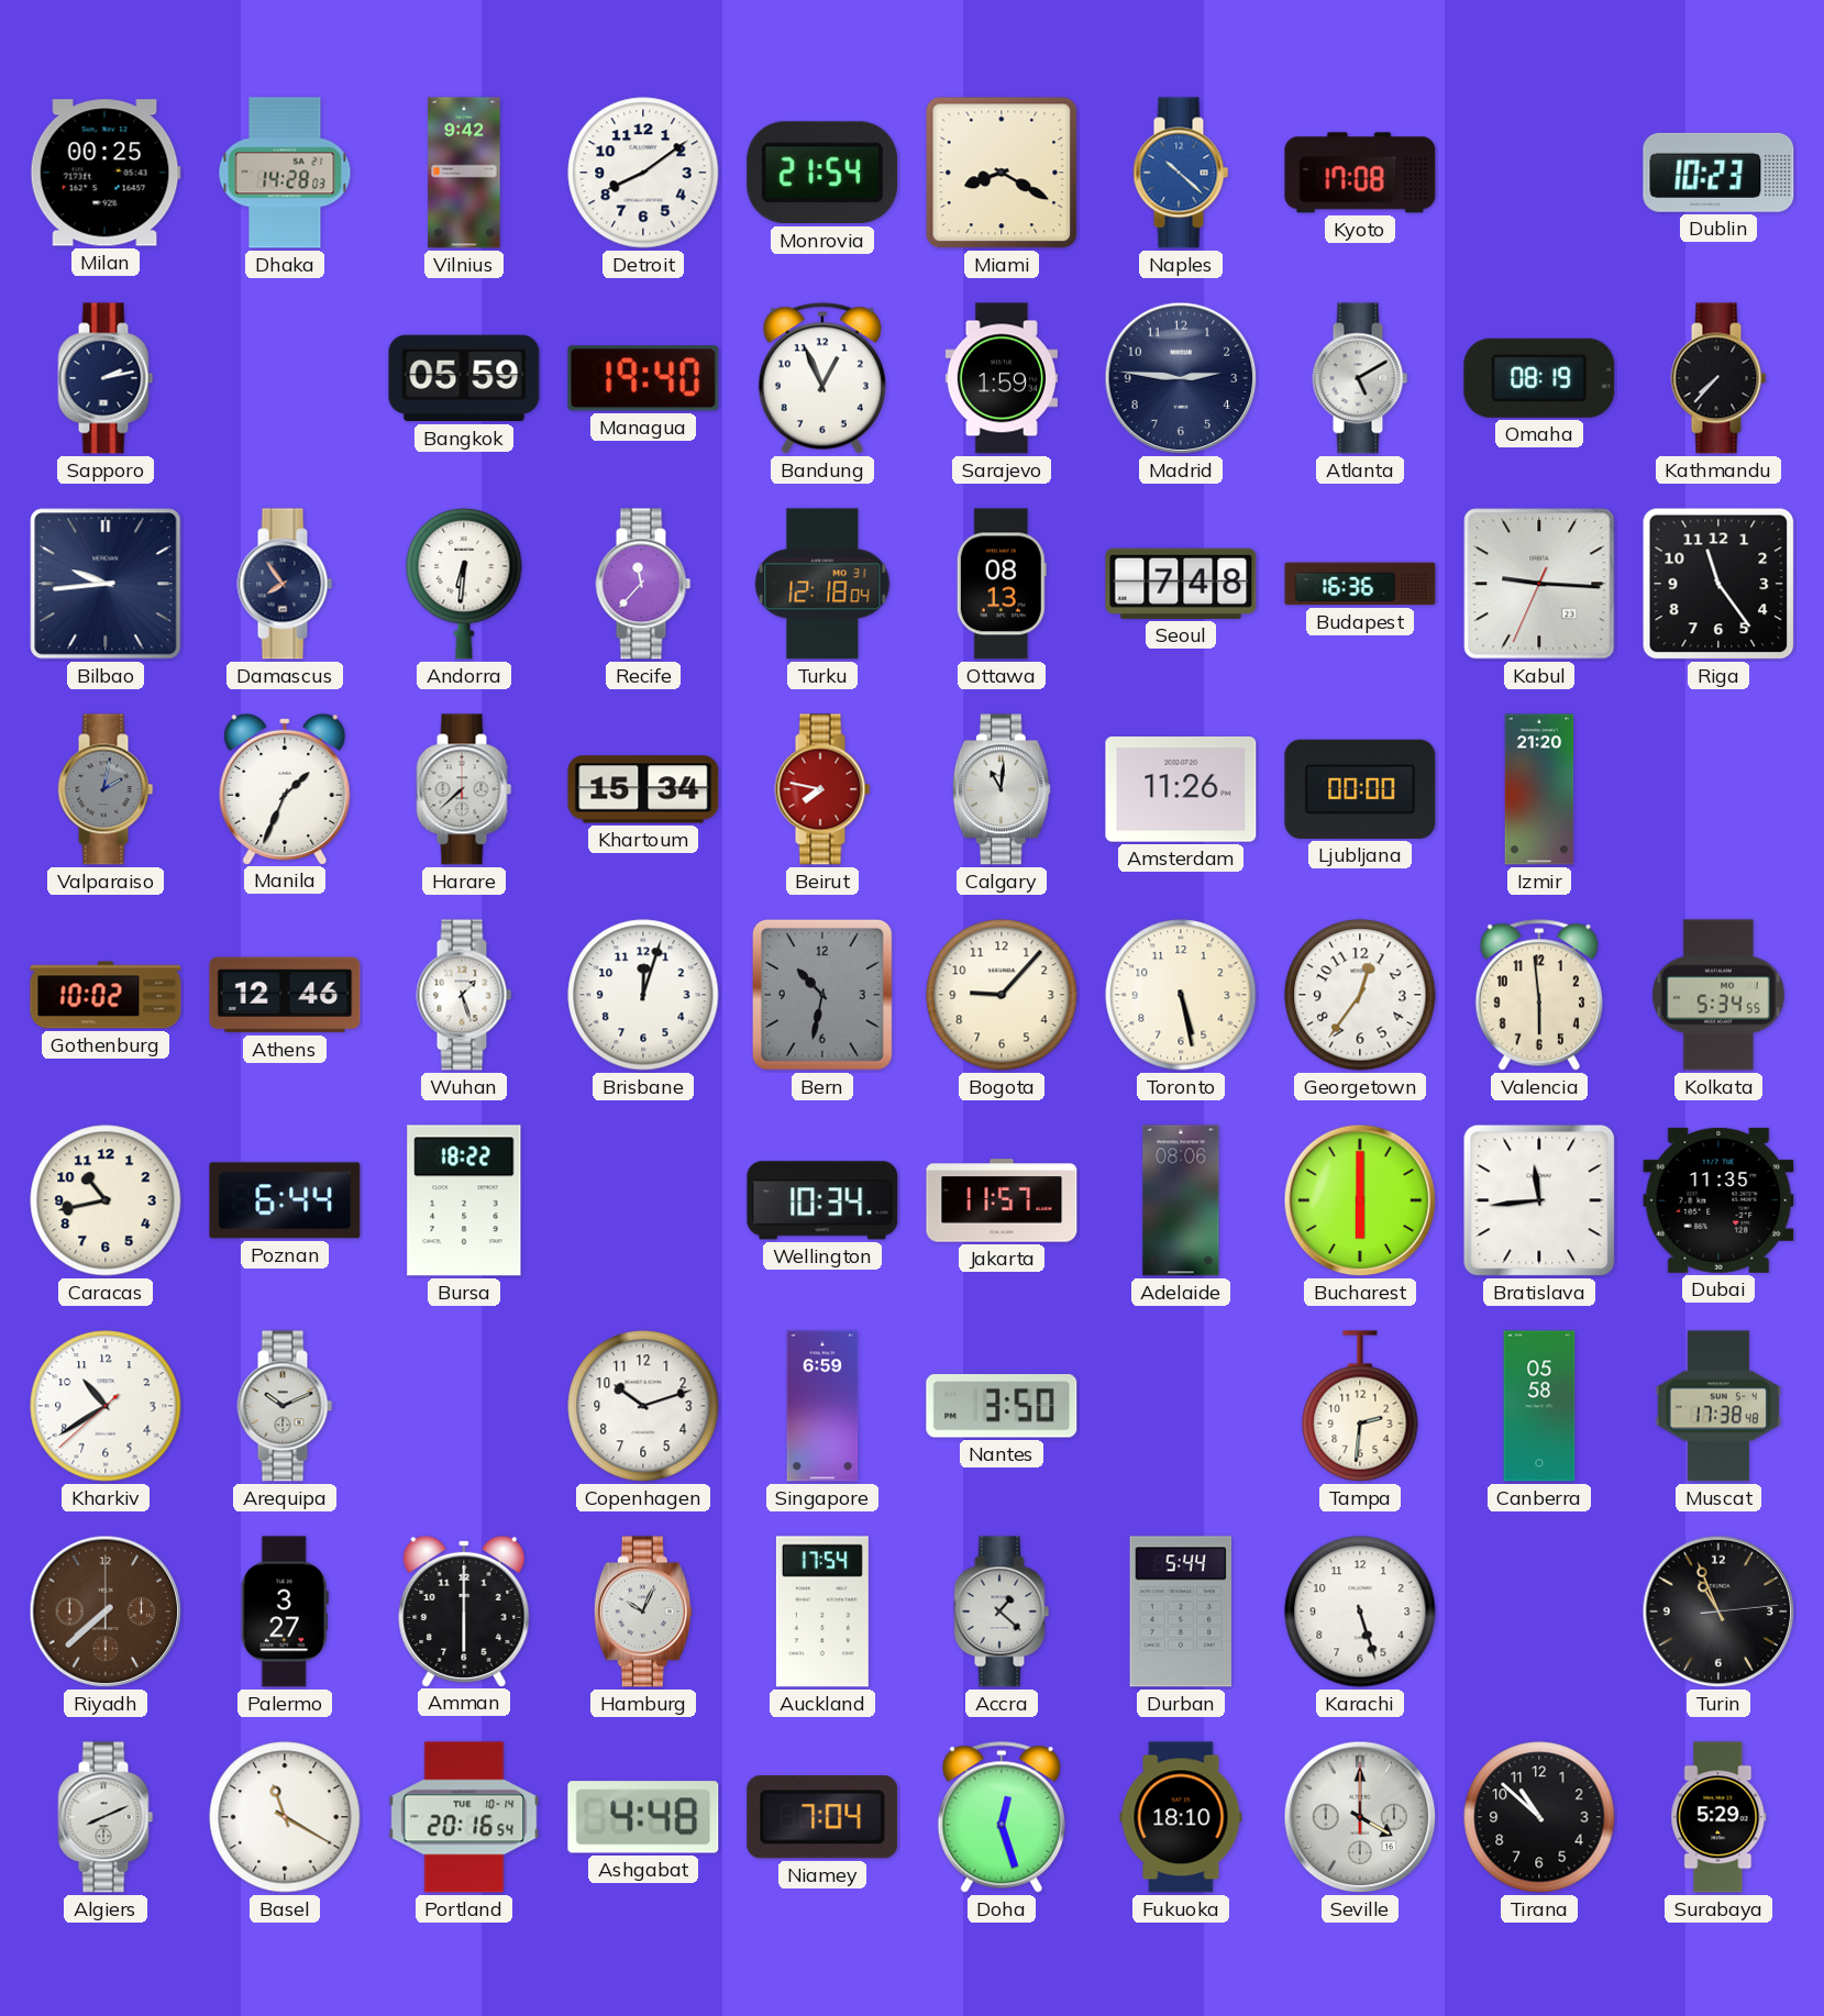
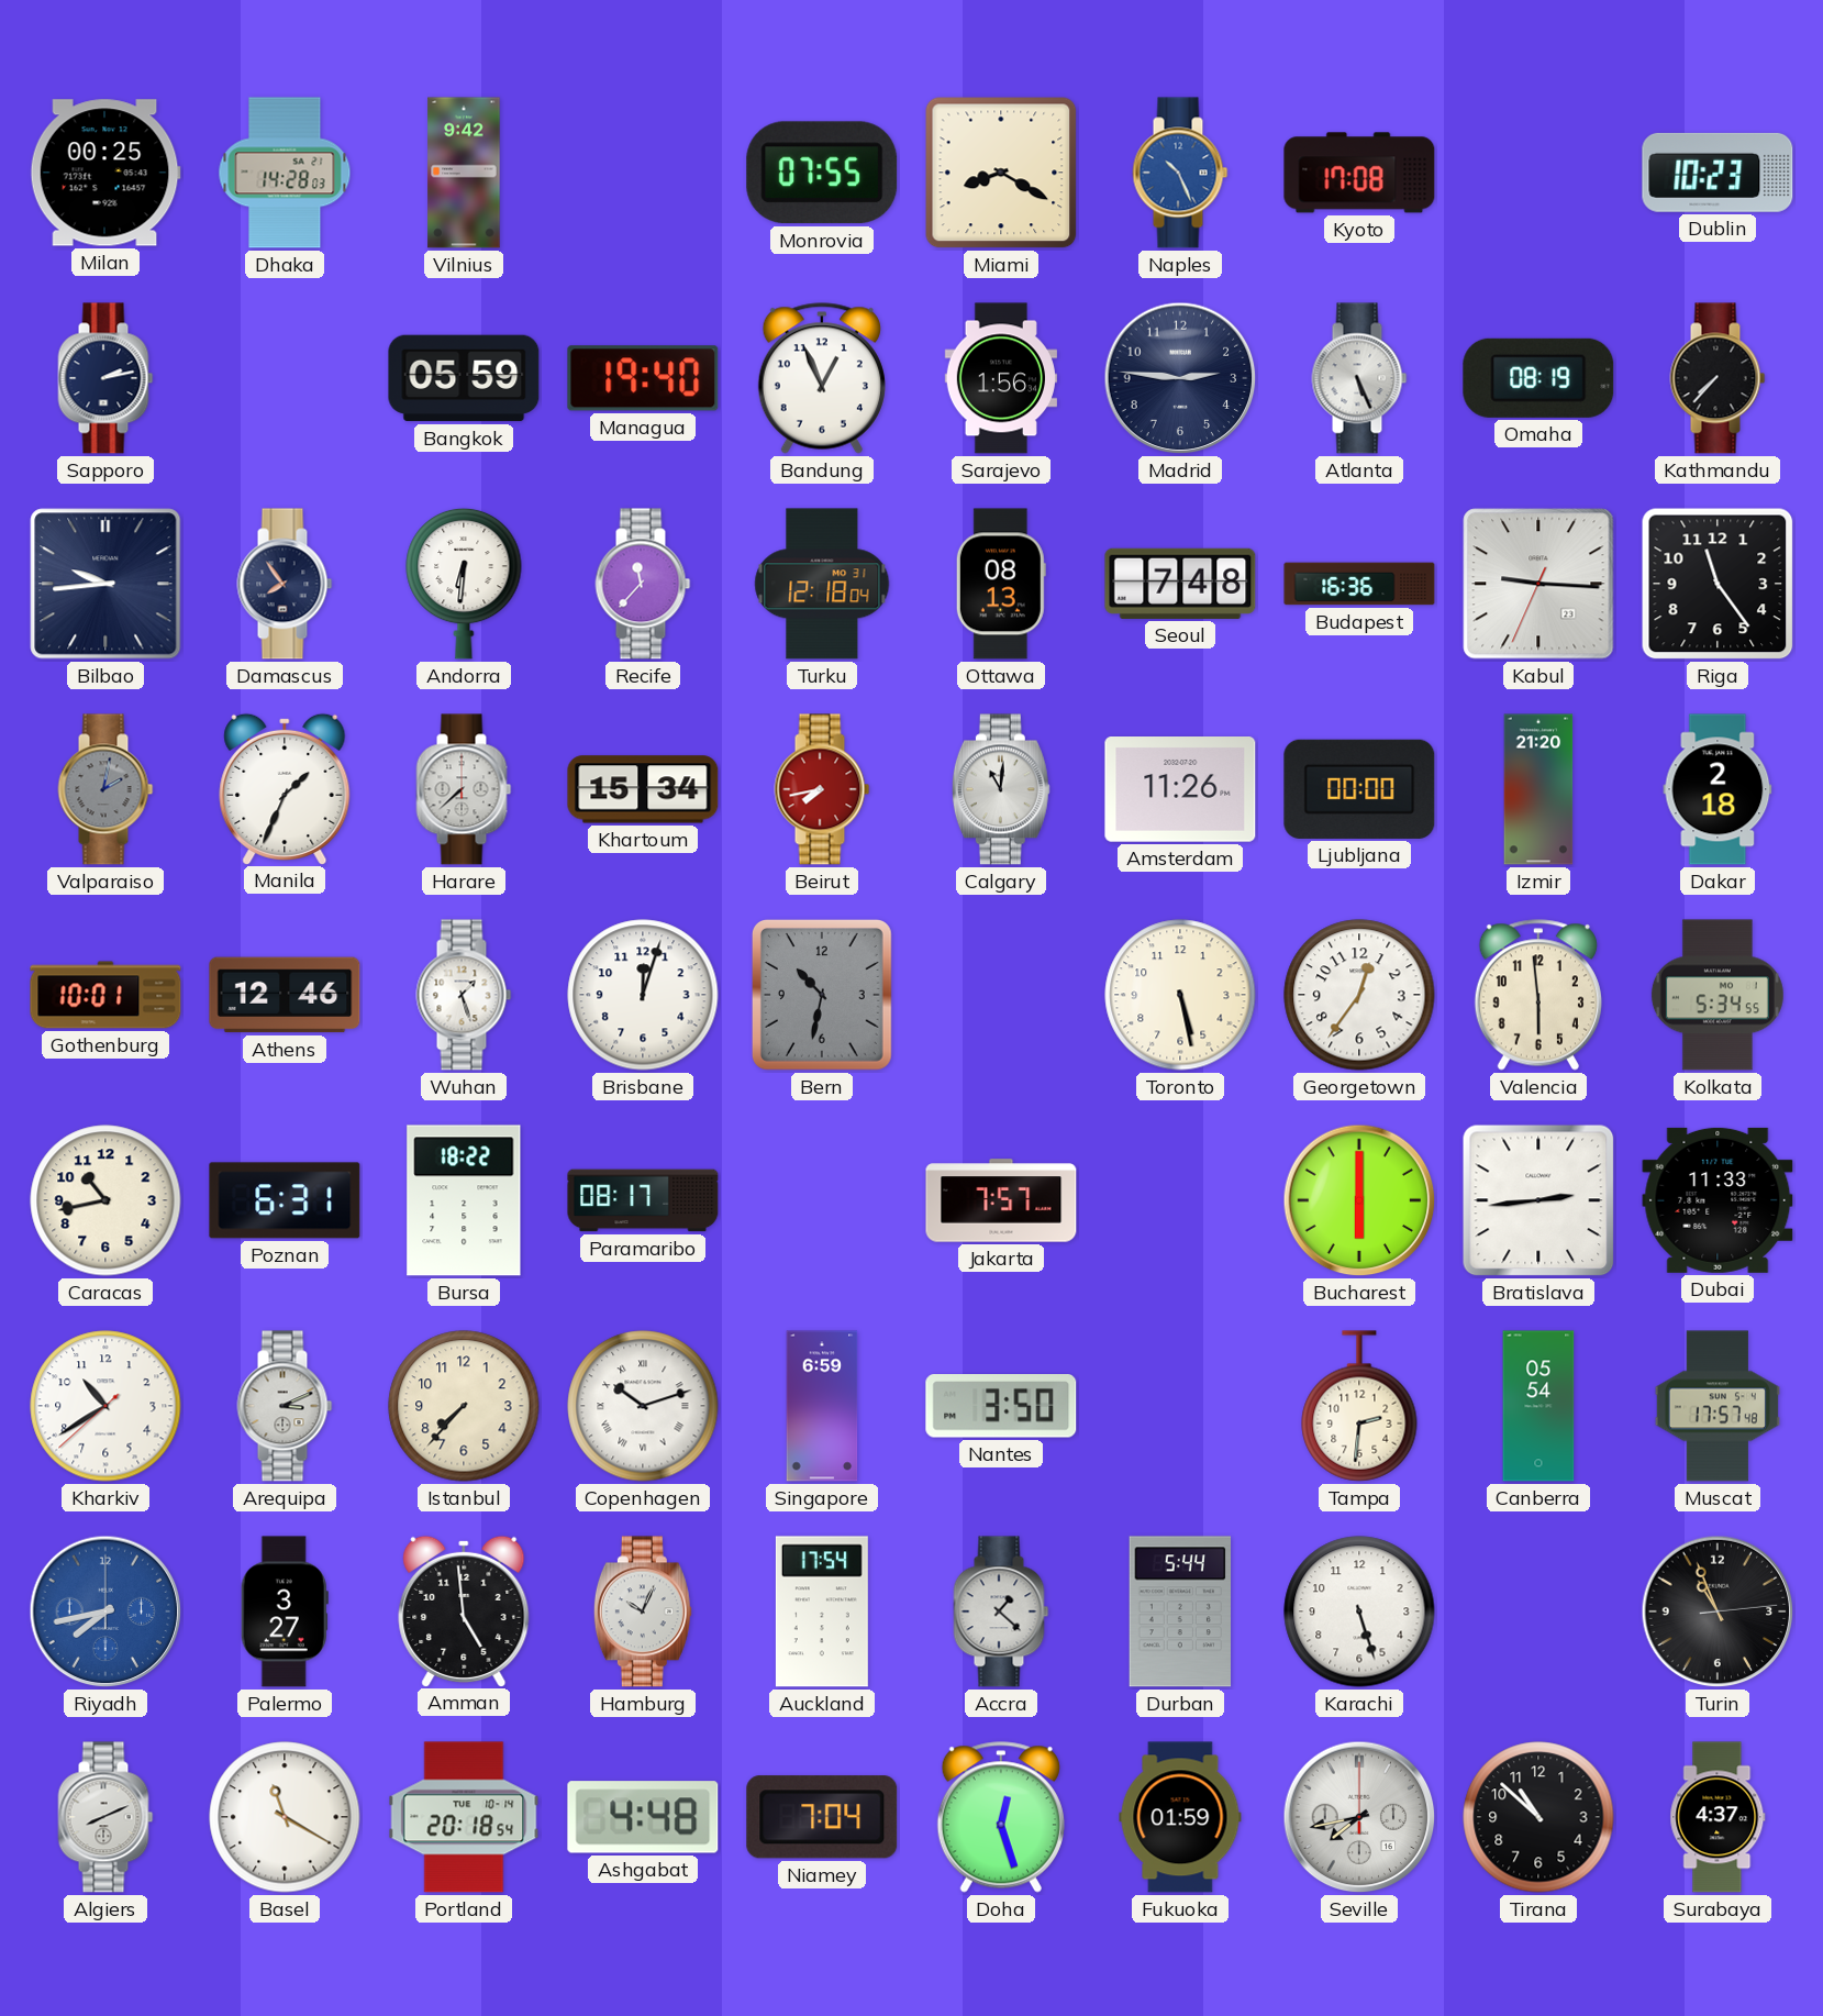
Detroit: 8:09 -> none (643, 173)
Monrovia: 21:54 -> 07:55 (822, 173)
Naples: 10:22 -> 10:26 (1180, 173)
Sarajevo: 1:59 -> 1:56 (1001, 378)
Atlanta: 5:10 -> 5:26 (1359, 378)
Beirut: 7:47 -> 7:43 (822, 789)
Dakar: none -> 2:18 (1718, 789)
Gothenburg: 10:02 -> 10:01 (105, 995)
Bogota: 9:07 -> none (1002, 995)
Poznan: 6:44 -> 6:31 (285, 1200)
Paramaribo: none -> 08:17 (643, 1200)
Wellington: 10:34 -> none (822, 1200)
Jakarta: 11:57 -> 7:57 (1001, 1200)
Adelaide: 08:06 -> none (1181, 1200)
Bratislava: 11:44 -> 2:44 (1538, 1200)
Dubai: 11:35 -> 11:33 (1718, 1200)
Arequipa: 10:11 -> 3:11 (285, 1406)
Istanbul: none -> 7:37 (464, 1406)
Copenhagen numerals: Arabic -> Roman (643, 1406)
Canberra: 05:58 -> 05:54 (1538, 1406)
Muscat: 17:38 -> 17:57 (1718, 1406)
Riyadh: 7:38 -> 7:43 (105, 1611)
Riyadh dial: brown -> blue (105, 1611)
Amman: 6:00 -> 4:59 (464, 1610)
Portland: 20:16 -> 20:18 (464, 1817)
Fukuoka: 18:10 -> 01:59 (1180, 1817)
Seville: 4:00 -> 7:43 (1359, 1817)
Surabaya: 5:29 -> 4:37 (1718, 1817)
